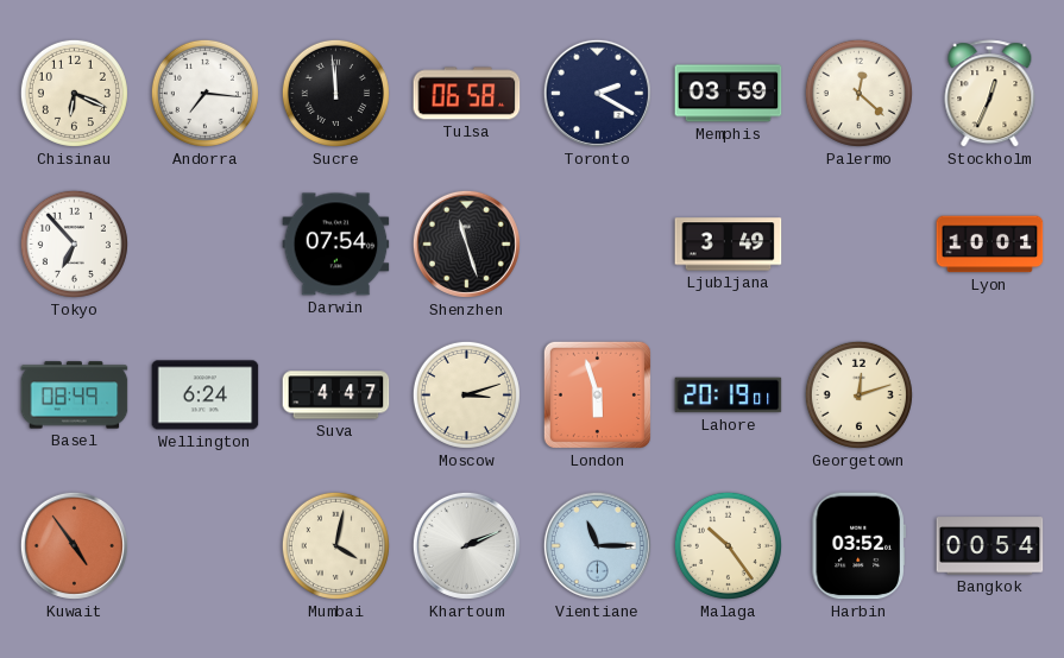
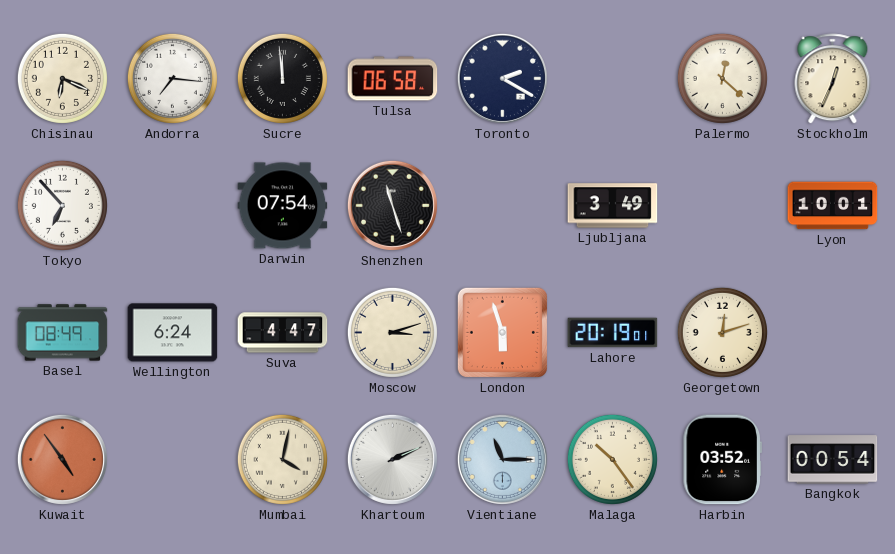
Memphis: 03:59 -> none (729, 94)
